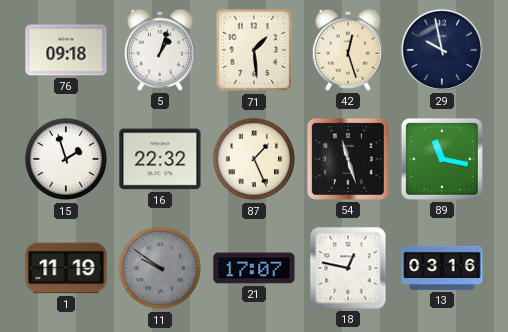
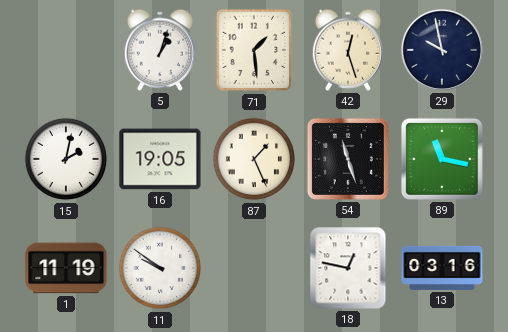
76: 09:18 -> none (66, 50)
15: 1:57 -> 2:02 (66, 159)
16: 22:32 -> 19:05 (160, 159)
11 dial: grey -> white (160, 268)
21: 17:07 -> none (254, 268)
